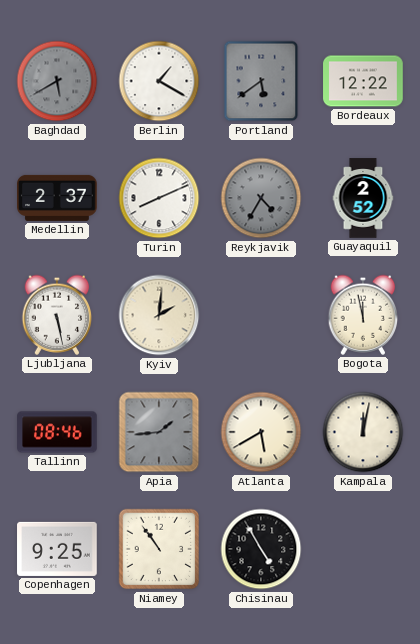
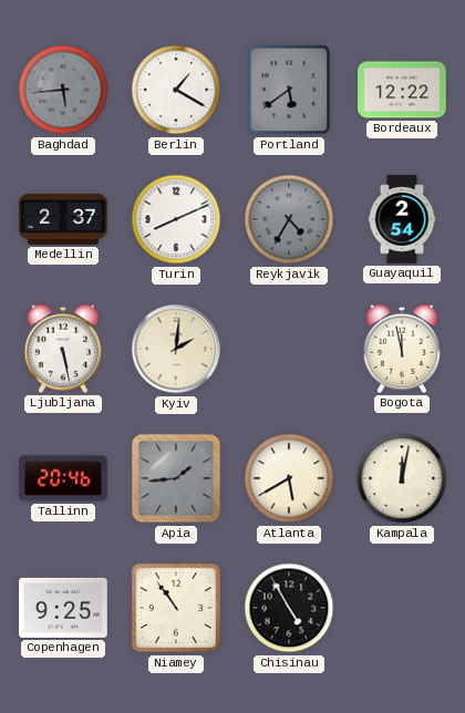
Baghdad: 5:40 -> 5:44 (63, 90)
Guayaquil: 2:52 -> 2:54 (402, 219)
Tallinn: 08:46 -> 20:46 (63, 478)
